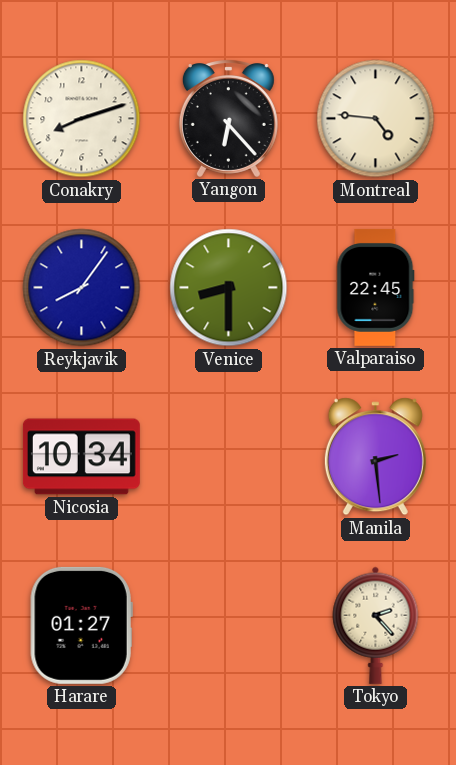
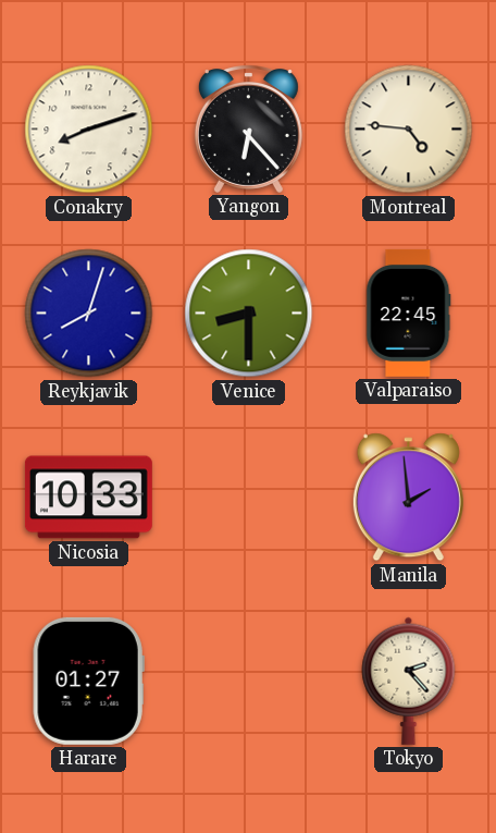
Reykjavik: 8:06 -> 8:03 (89, 314)
Nicosia: 10:34 -> 10:33 (88, 498)
Manila: 2:29 -> 1:59 (408, 498)
